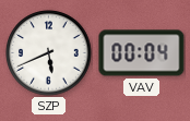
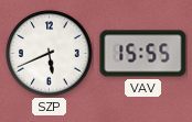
VAV: 00:04 -> 15:55 (143, 54)
